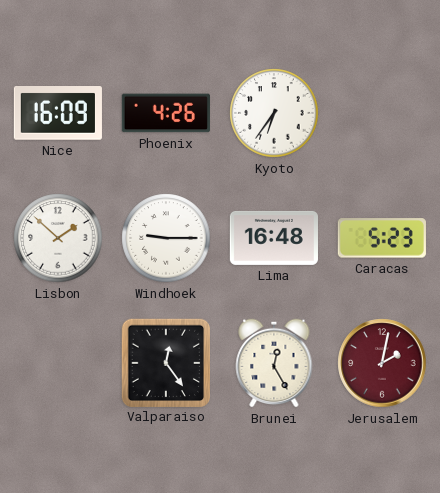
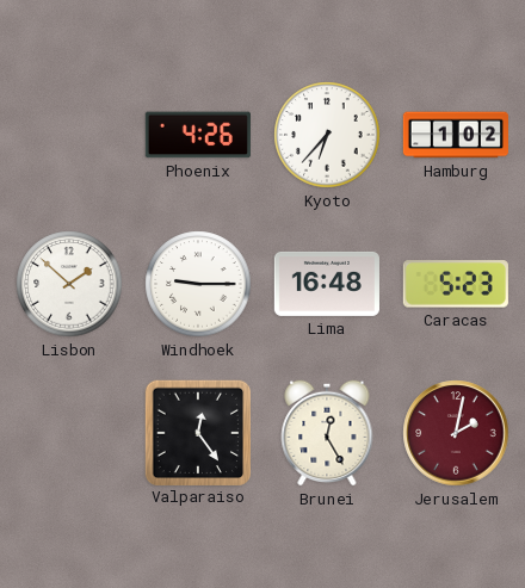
Nice: 16:09 -> none (58, 114)
Kyoto: 6:36 -> 6:37 (327, 135)
Hamburg: none -> 1:02 (455, 135)
